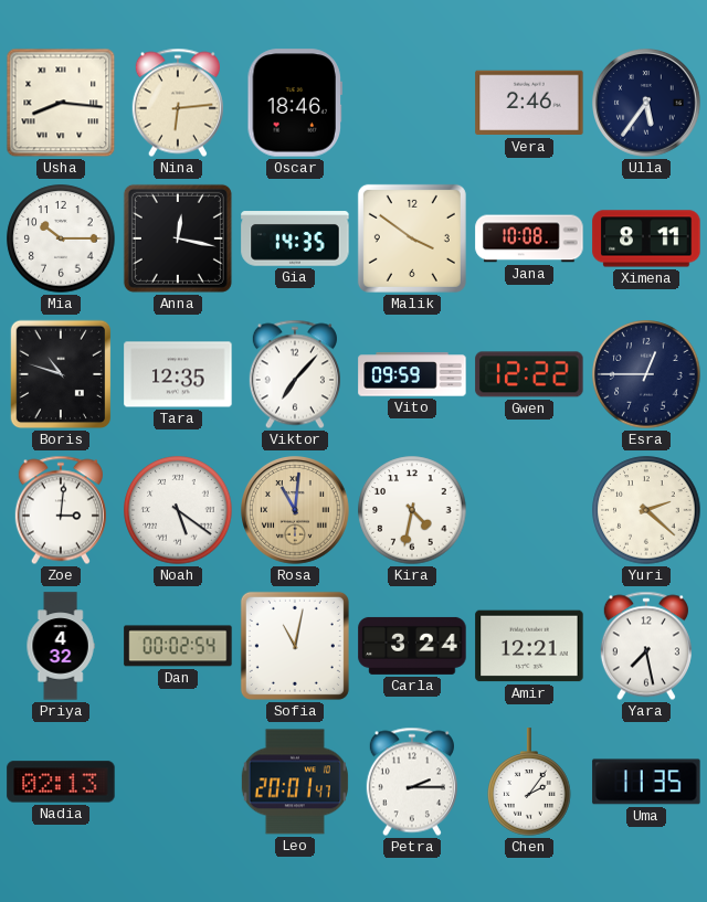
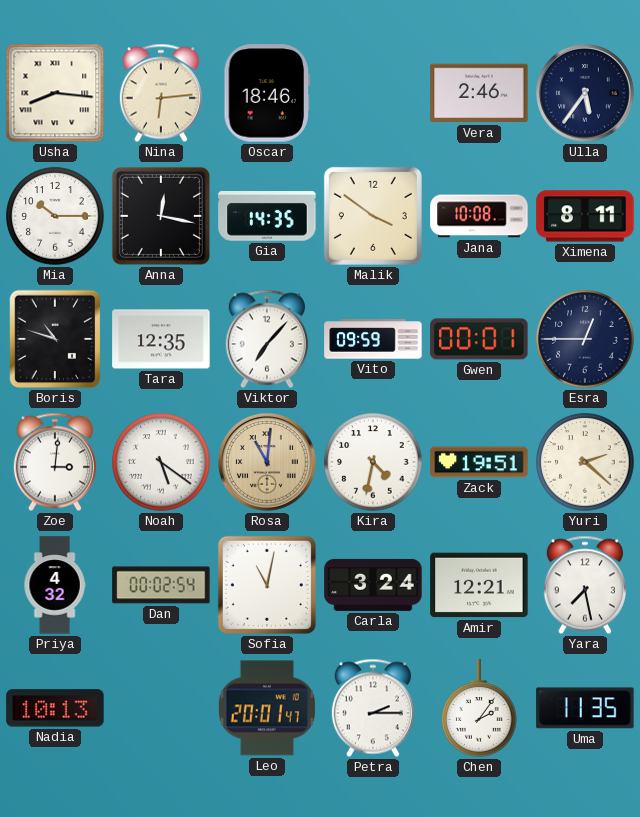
Gwen: 12:22 -> 00:01 (479, 339)
Zack: none -> 19:51 (479, 462)
Nadia: 02:13 -> 10:13 (55, 708)
